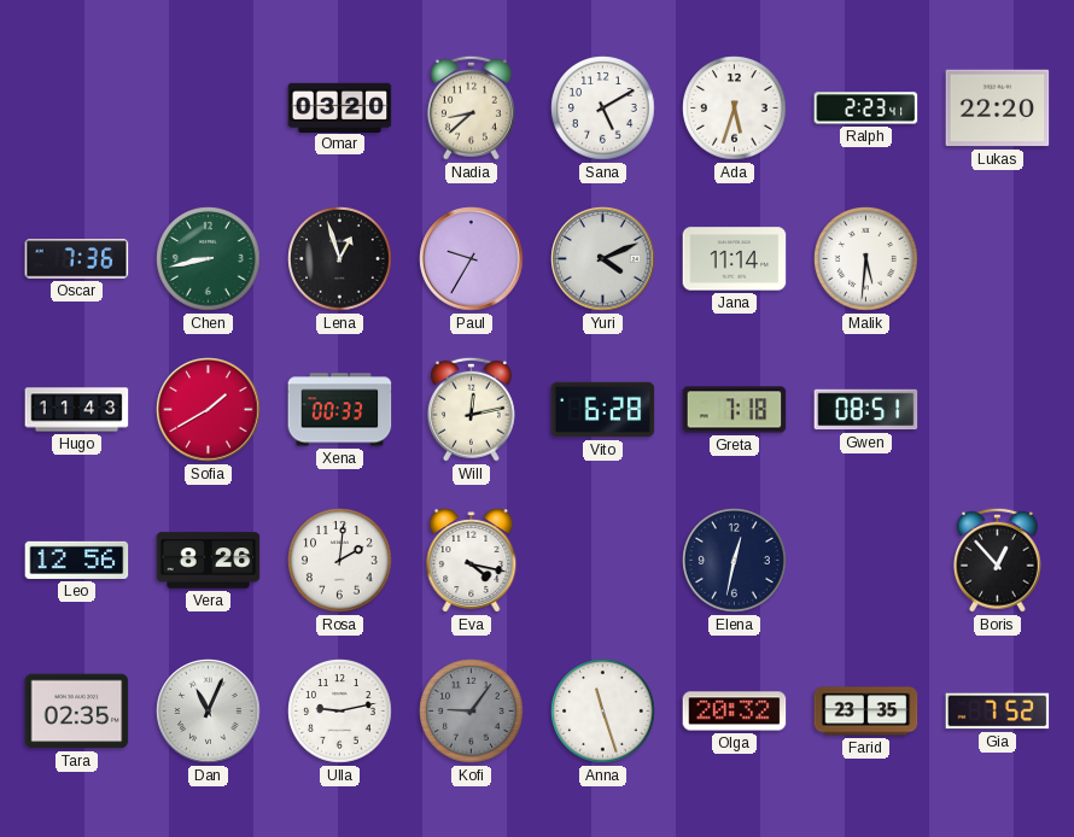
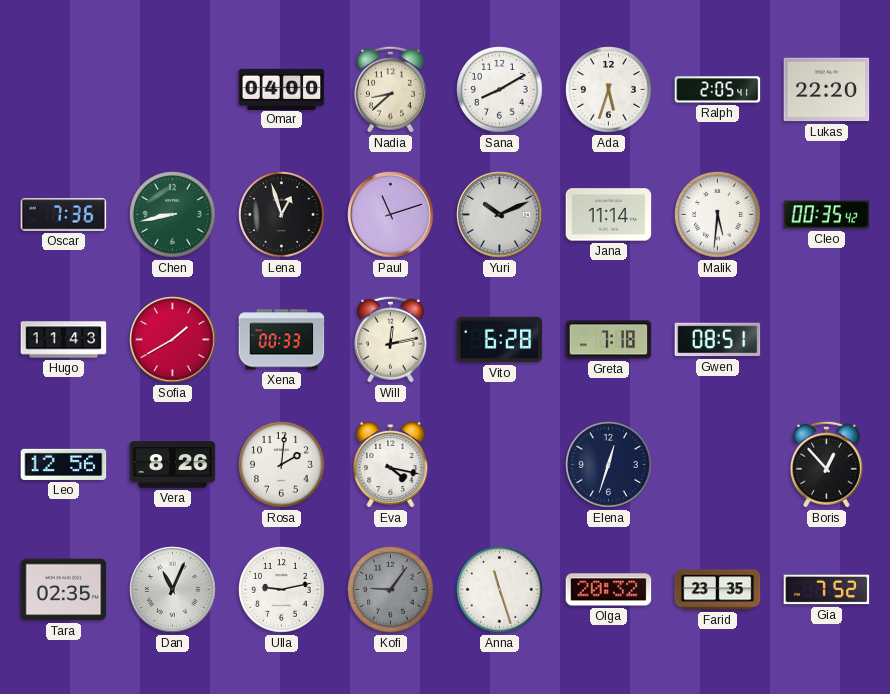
Omar: 03:20 -> 04:00 (282, 89)
Sana: 5:10 -> 8:10 (500, 90)
Ralph: 2:23 -> 2:05 (718, 90)
Paul: 9:35 -> 11:12 (391, 215)
Yuri: 4:11 -> 10:11 (500, 215)
Cleo: none -> 00:35 (827, 215)
Elena: 12:32 -> 12:33 (609, 465)
